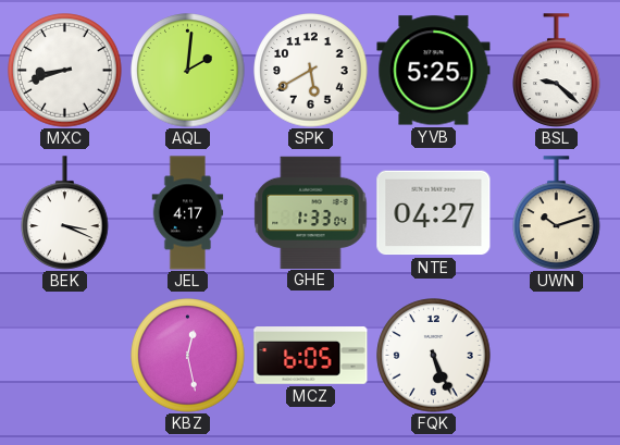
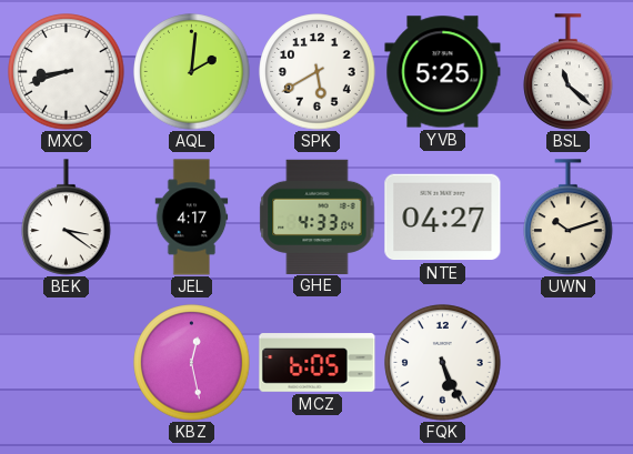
BSL: 9:22 -> 11:22 (569, 72)
BEK: 3:19 -> 3:21 (67, 218)
GHE: 1:33 -> 4:33 (318, 216)
